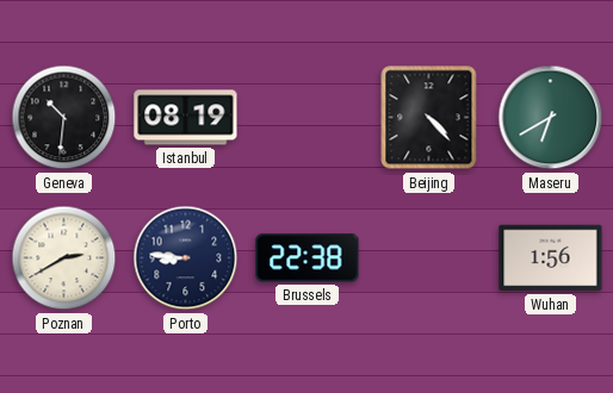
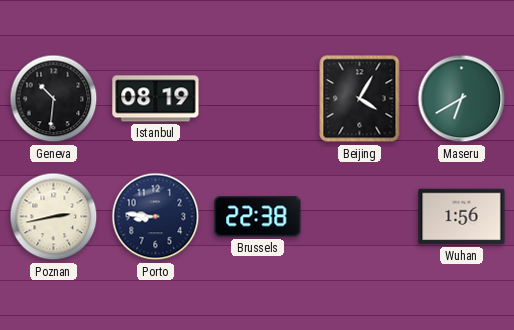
Beijing: 4:23 -> 4:05 (360, 99)
Poznan: 2:40 -> 2:43 (54, 217)
